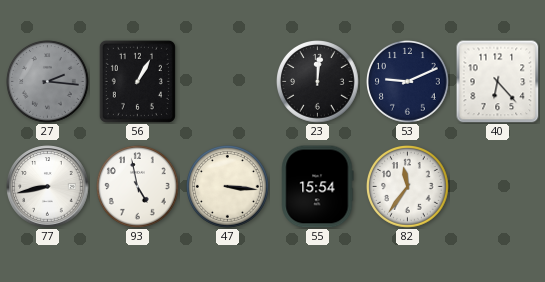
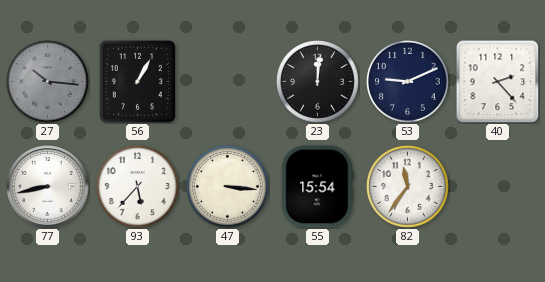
27: 2:16 -> 10:16 (48, 82)
40: 6:23 -> 2:23 (497, 81)
93: 4:58 -> 5:37 (138, 187)
